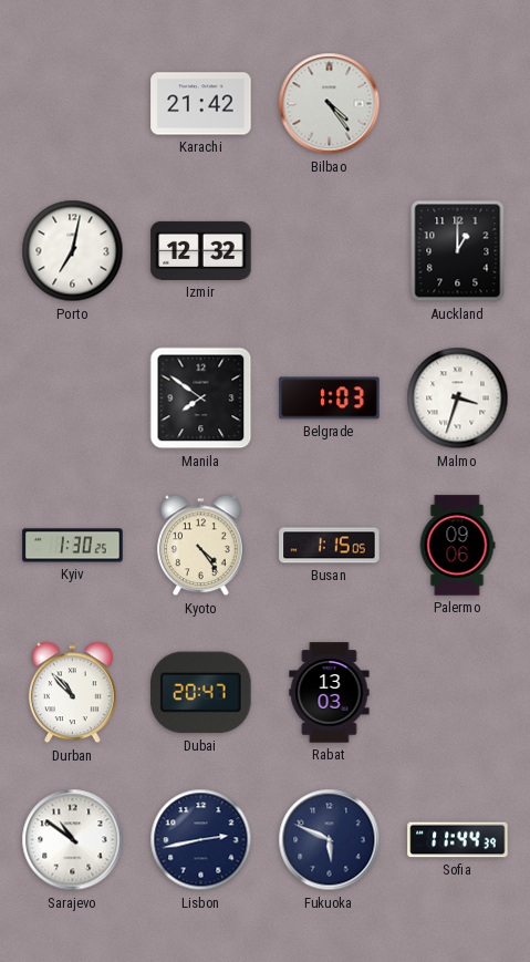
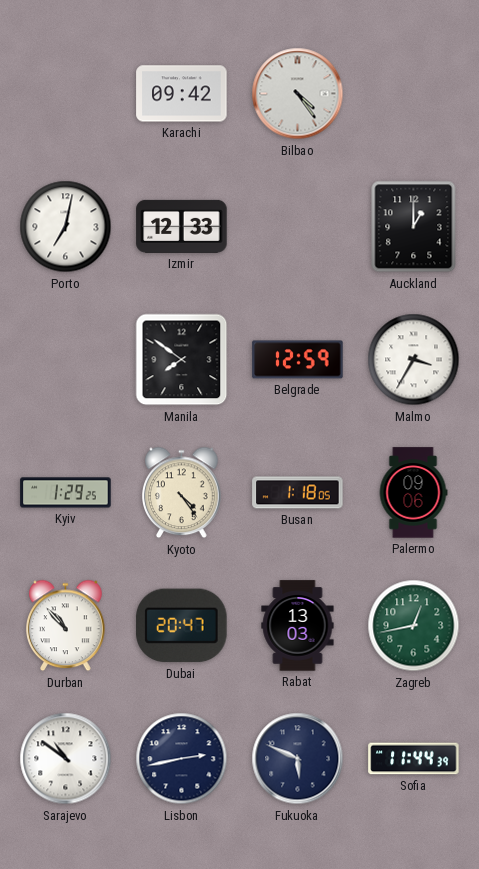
Karachi: 21:42 -> 09:42 (182, 94)
Izmir: 12:32 -> 12:33 (182, 226)
Belgrade: 1:03 -> 12:59 (298, 360)
Malmo: 3:33 -> 3:35 (414, 360)
Kyiv: 1:30 -> 1:29 (66, 493)
Busan: 1:15 -> 1:18 (298, 493)
Zagreb: none -> 12:43 (414, 626)
